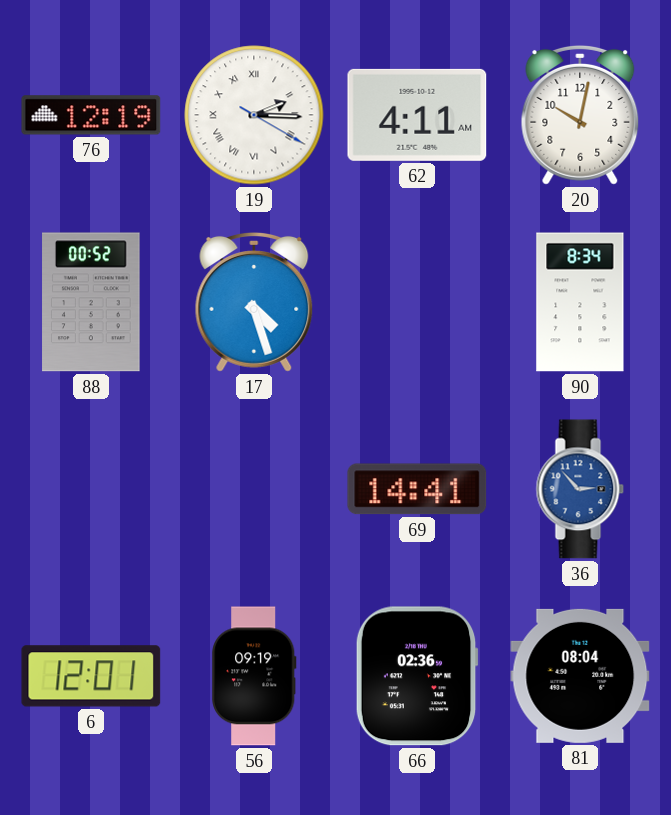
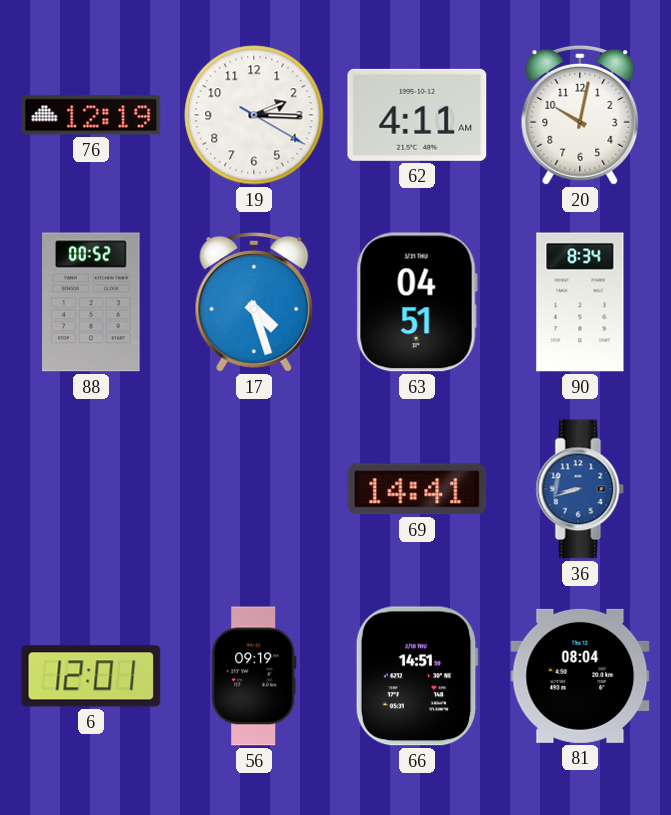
19 numerals: Roman -> Arabic (254, 115)
63: none -> 04:51 (417, 302)
36: 2:53 -> 8:42 (580, 489)
66: 02:36 -> 14:51 (417, 676)
